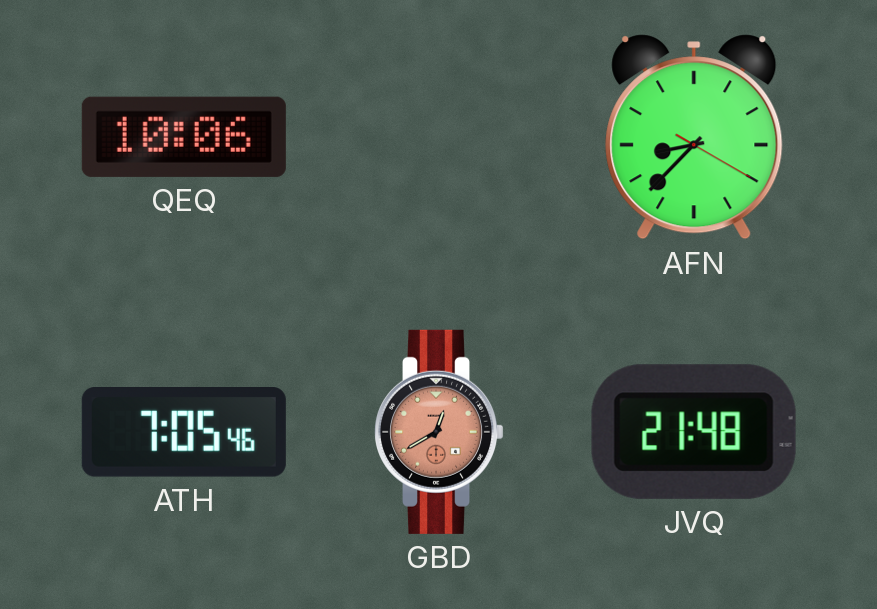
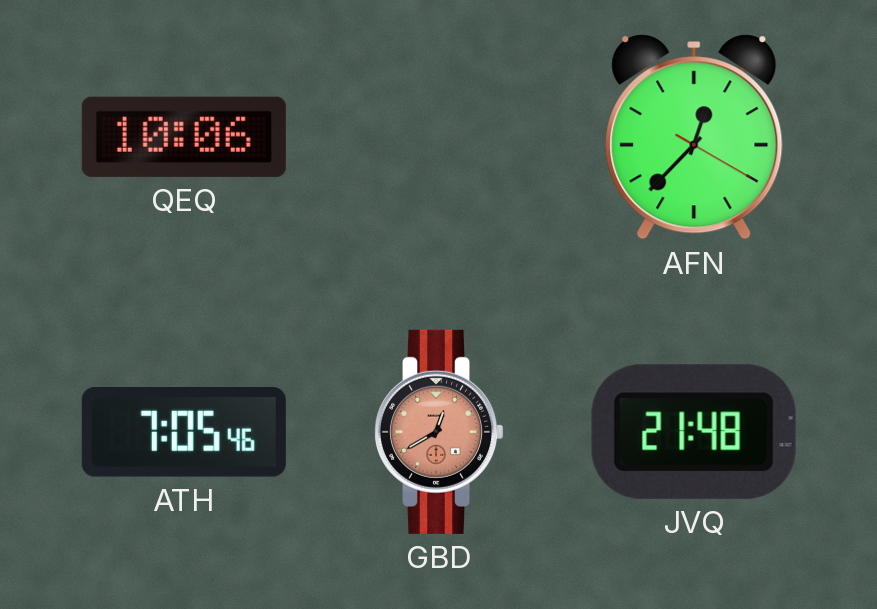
AFN: 8:37 -> 12:37 (694, 137)
